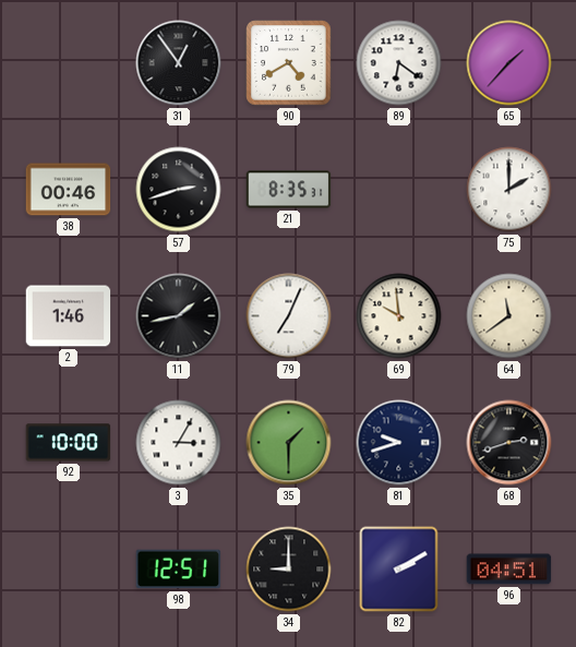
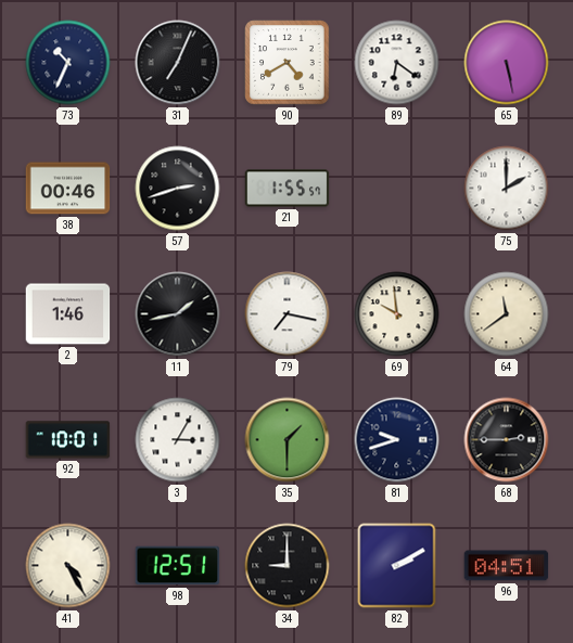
73: none -> 10:34 (68, 63)
31: 12:54 -> 7:04 (178, 63)
65: 1:37 -> 5:28 (507, 63)
21: 8:35 -> 1:55 (288, 189)
79: 7:04 -> 7:17 (288, 314)
92: 10:00 -> 10:01 (68, 440)
68: 2:42 -> 2:45 (507, 440)
41: none -> 4:25 (68, 566)
